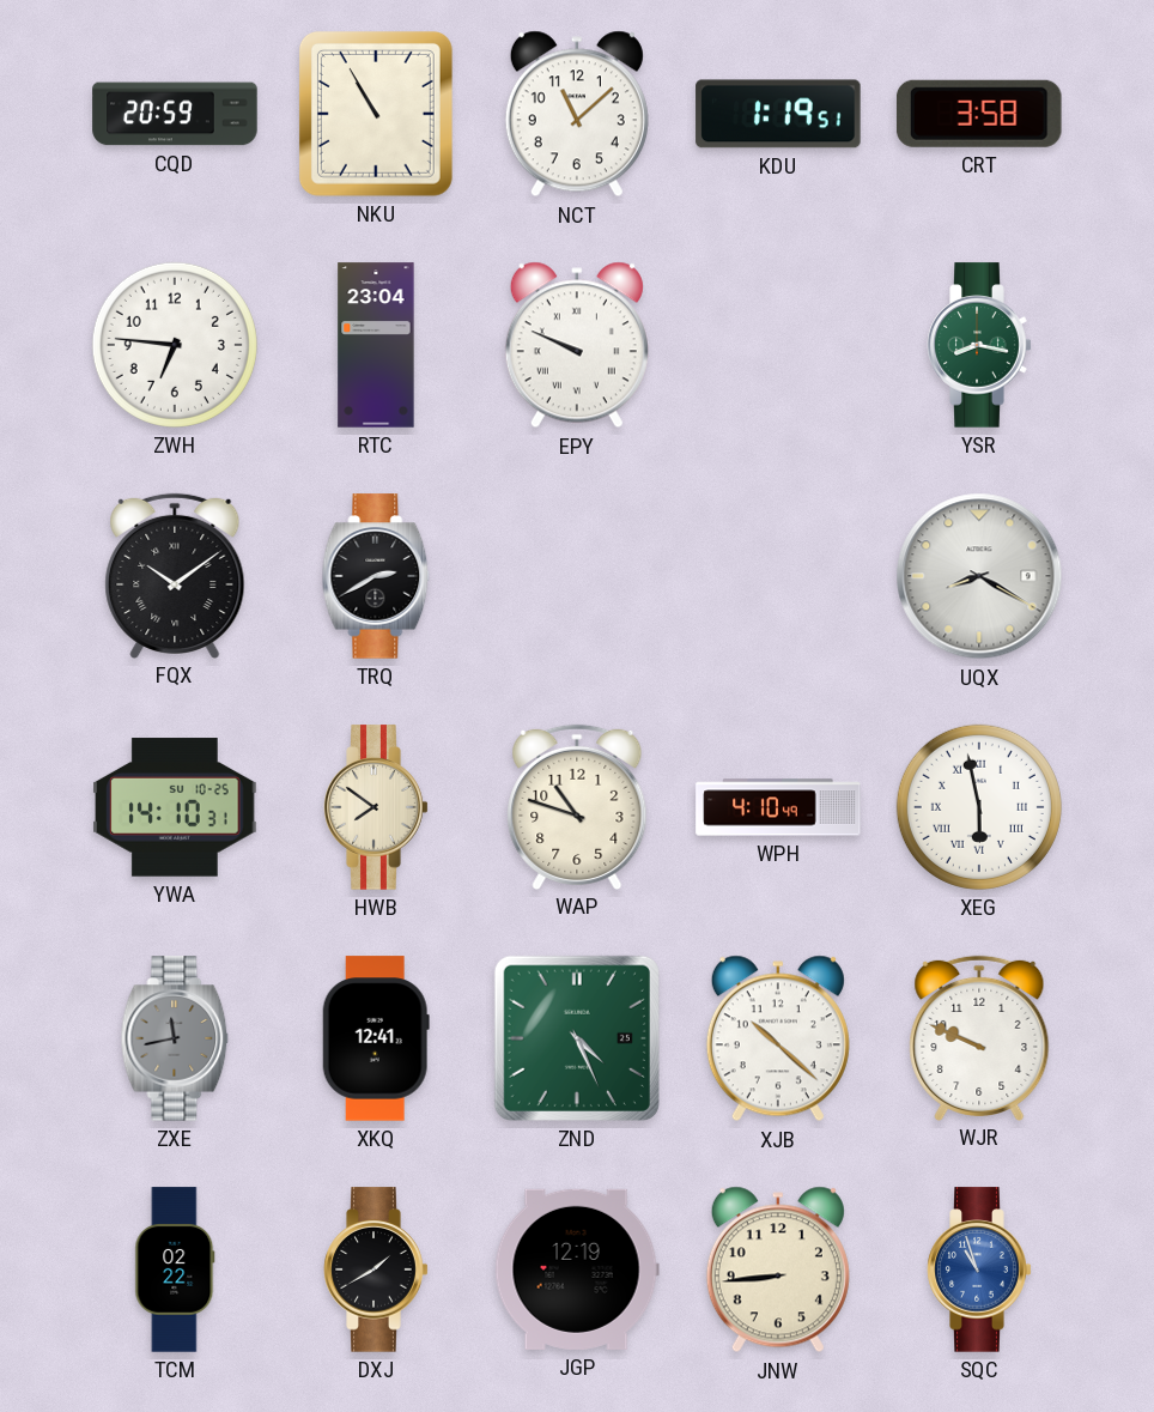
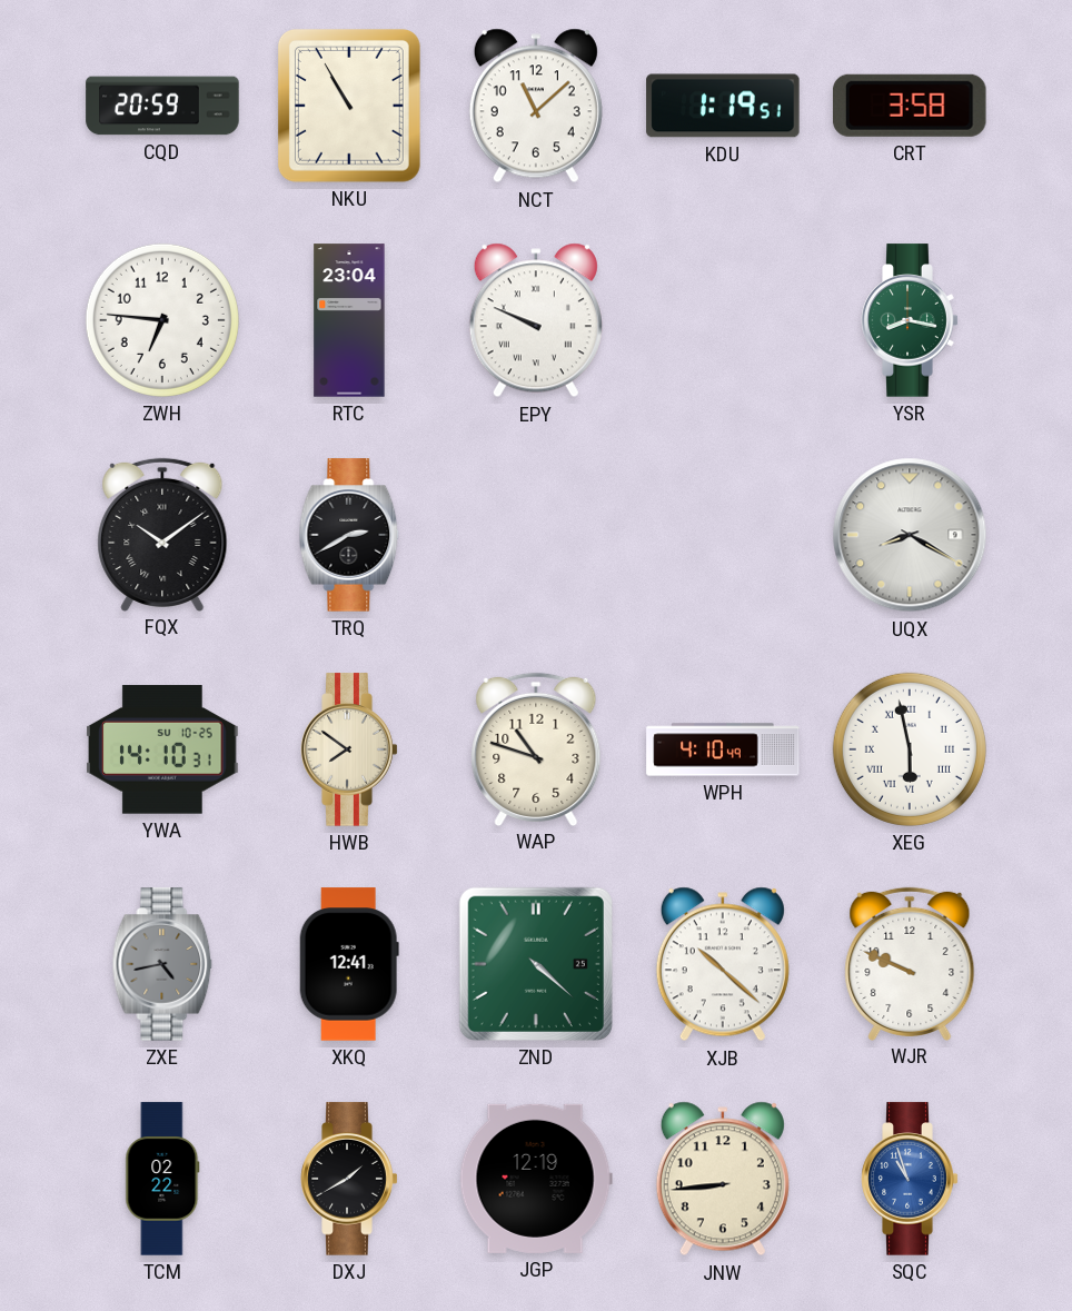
ZXE: 11:43 -> 4:43 (162, 964)
ZND: 4:26 -> 4:22 (536, 964)
